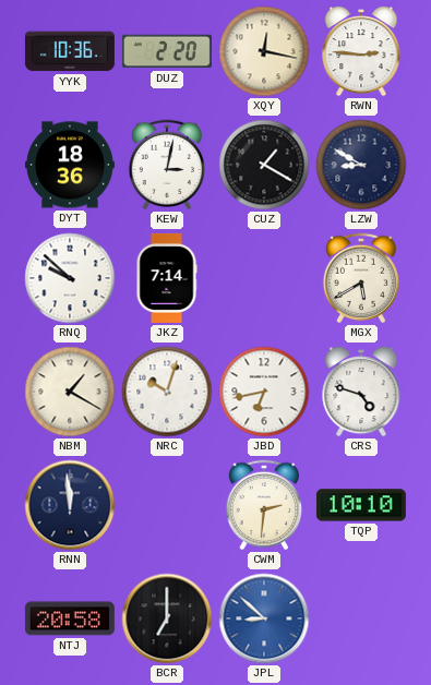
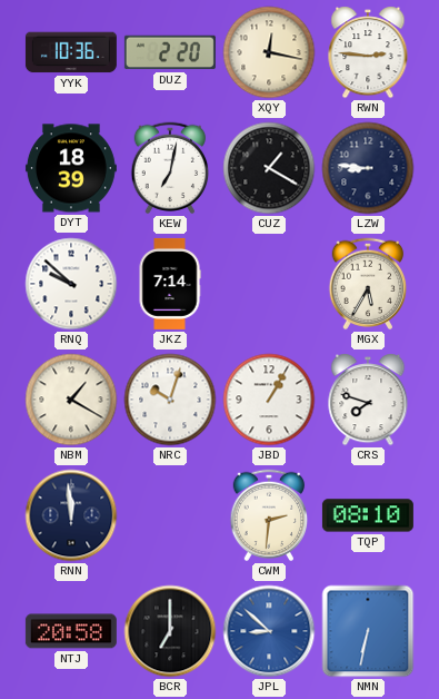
DYT: 18:36 -> 18:39 (71, 168)
KEW: 3:02 -> 7:02 (170, 168)
LZW: 8:50 -> 8:46 (368, 168)
MGX: 5:40 -> 5:35 (368, 284)
JBD: 6:43 -> 1:05 (269, 400)
CRS: 4:48 -> 7:48 (368, 400)
TQP: 10:10 -> 08:10 (368, 515)
NMN: none -> 6:32 (368, 631)
